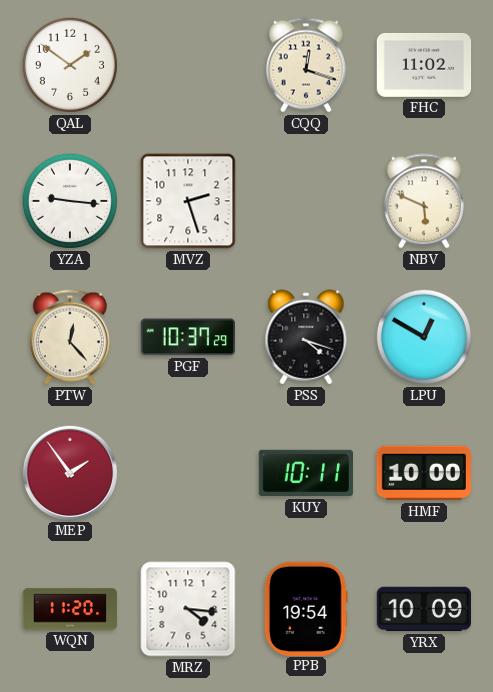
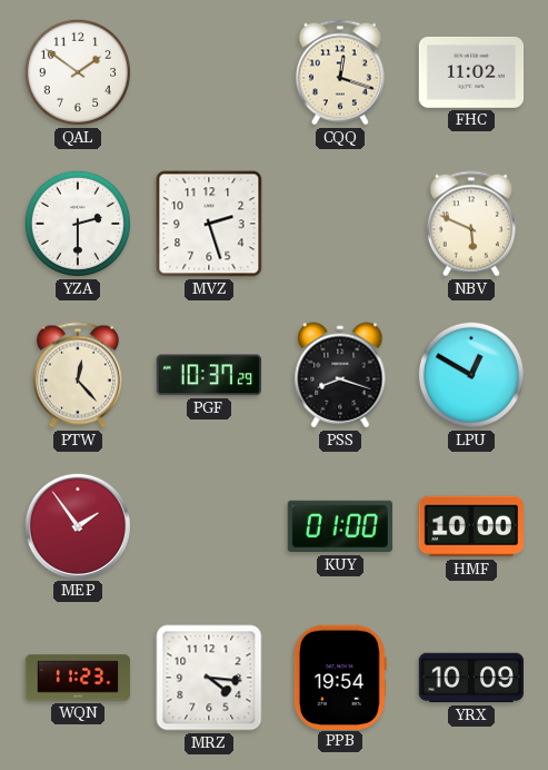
YZA: 9:16 -> 2:30 (78, 224)
PSS: 4:18 -> 8:18 (340, 375)
KUY: 10:11 -> 01:00 (339, 526)
WQN: 11:20 -> 11:23 (78, 678)
